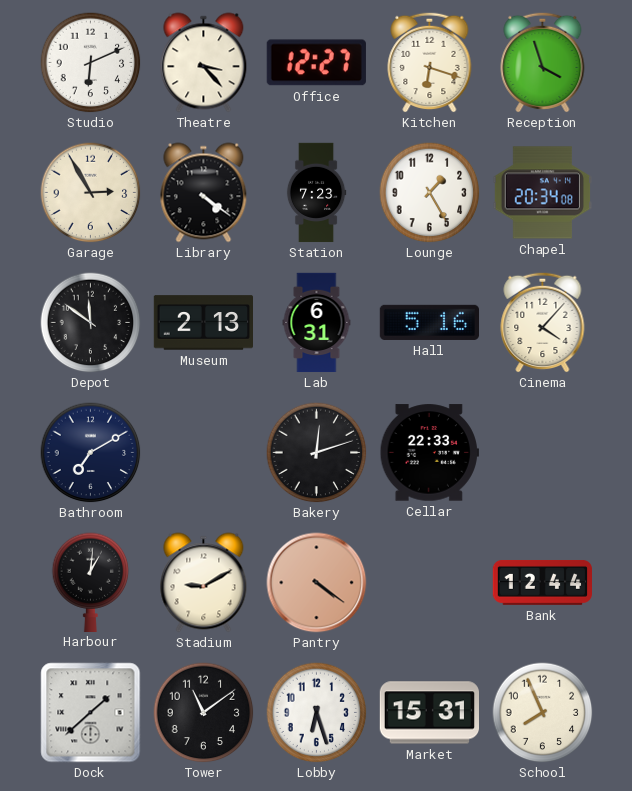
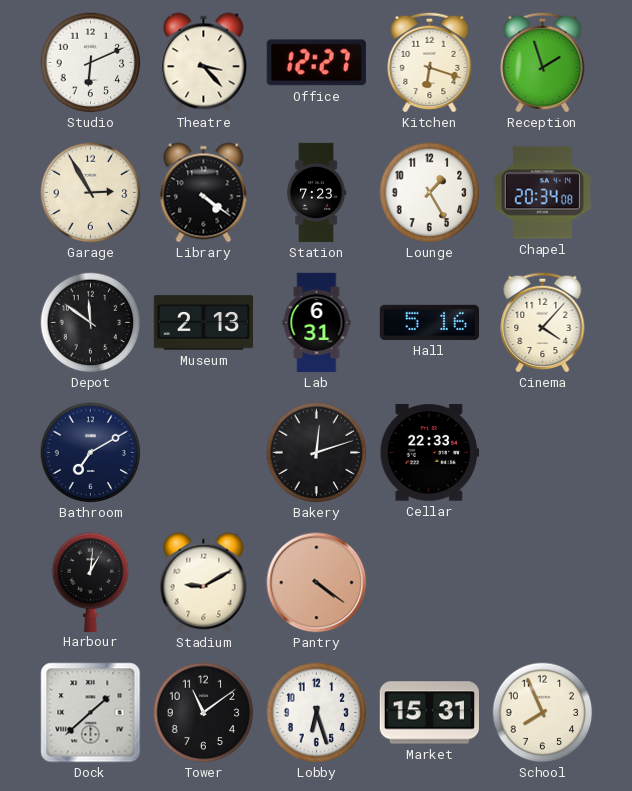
Reception: 3:57 -> 1:57 (543, 62)
Bank: 12:44 -> none (542, 582)
